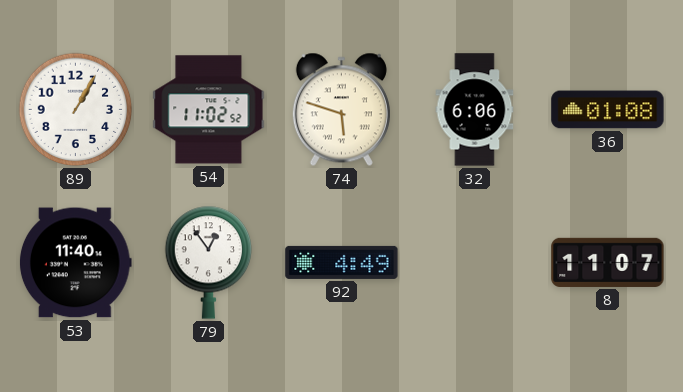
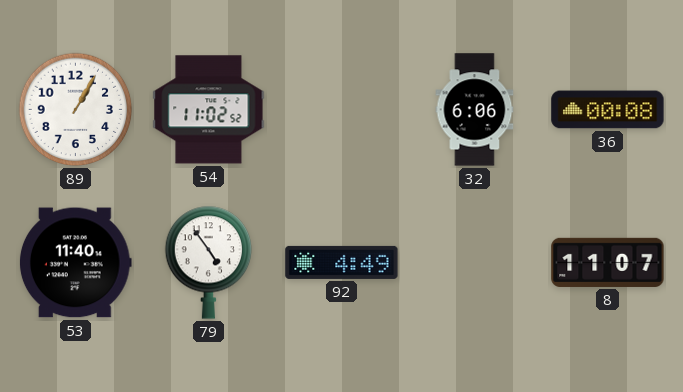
74: 5:48 -> none (341, 110)
36: 01:08 -> 00:08 (608, 110)
79: 12:54 -> 4:54 (209, 262)
